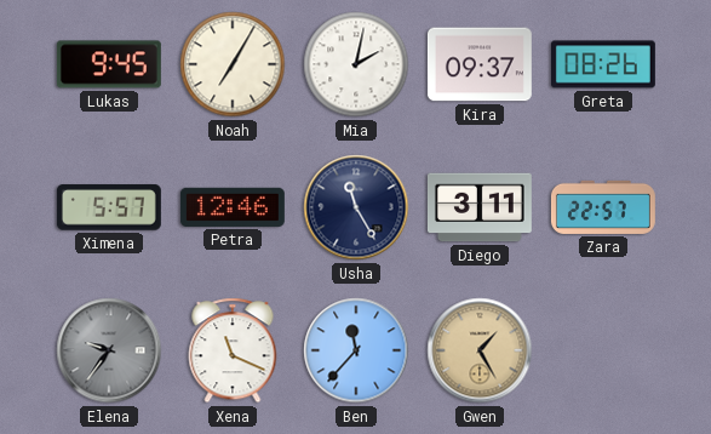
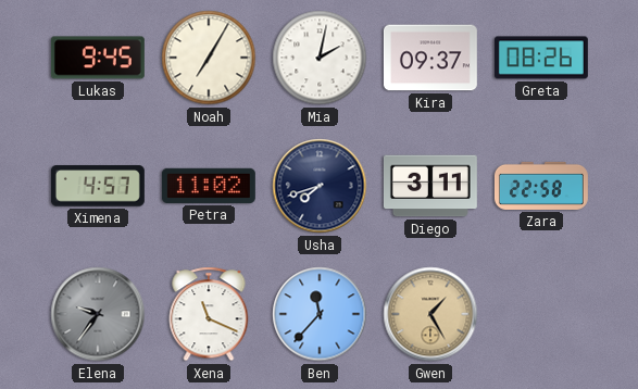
Ximena: 5:57 -> 4:57 (98, 186)
Petra: 12:46 -> 11:02 (209, 186)
Usha: 11:25 -> 7:42 (320, 186)
Zara: 22:57 -> 22:58 (541, 186)
